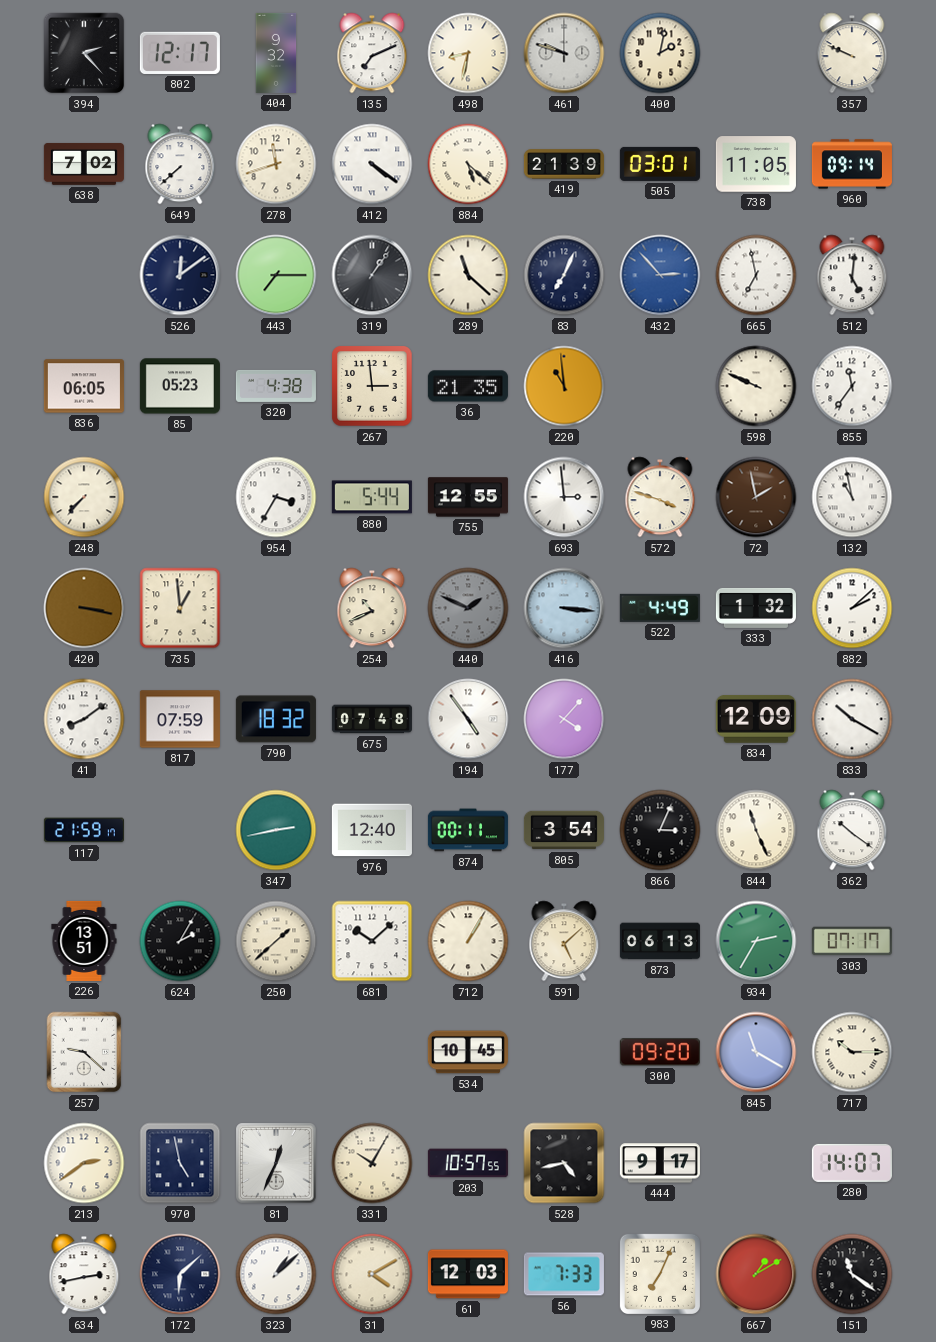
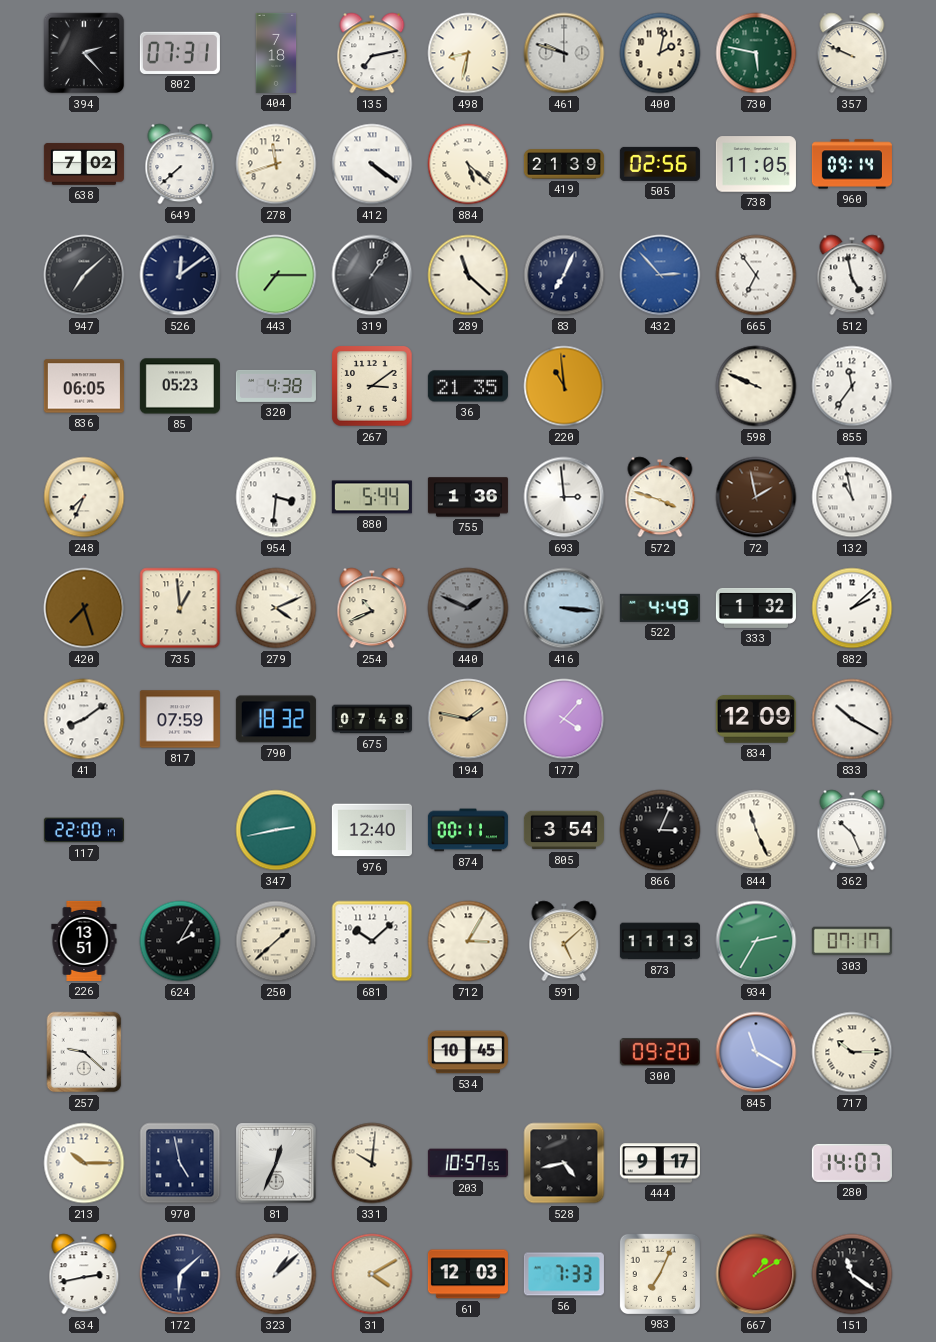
802: 12:17 -> 07:31 (180, 53)
404: 9:32 -> 7:18 (276, 53)
135: 7:11 -> 7:13 (372, 53)
730: none -> 5:47 (756, 53)
505: 03:01 -> 02:56 (660, 164)
947: none -> 7:08 (84, 275)
665: 6:58 -> 6:54 (756, 275)
512: 5:01 -> 4:58 (852, 275)
267: 2:59 -> 3:09 (372, 386)
248: 7:37 -> 7:34 (84, 497)
954: 3:35 -> 3:31 (276, 497)
755: 12:55 -> 1:36 (468, 497)
420: 3:17 -> 7:27 (84, 608)
279: none -> 4:11 (276, 608)
194: 4:54 -> 1:47 (468, 719)
194 dial: white -> champagne (468, 719)
117: 21:59 -> 22:00 (84, 830)
362: 10:21 -> 10:26 (852, 830)
712: 1:05 -> 3:05 (468, 941)
873: 06:13 -> 11:13 (660, 941)
213: 2:39 -> 10:15 (84, 1163)
331: 10:05 -> 10:01 (372, 1163)
